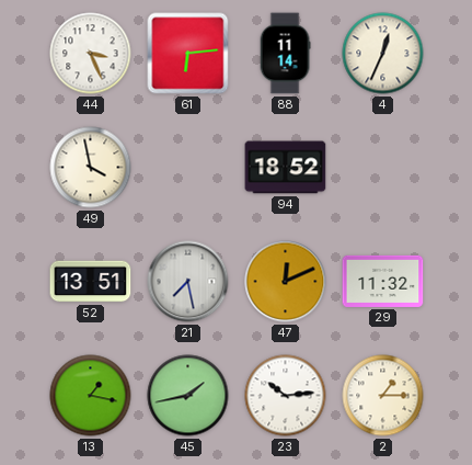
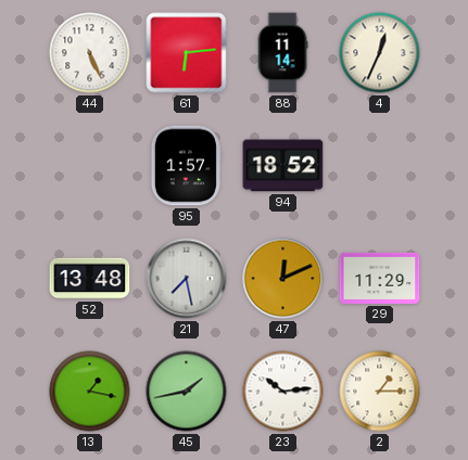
44: 3:26 -> 5:26 (90, 53)
49: 3:58 -> none (91, 168)
95: none -> 1:57 (186, 166)
52: 13:51 -> 13:48 (90, 279)
29: 11:32 -> 11:29 (380, 278)
